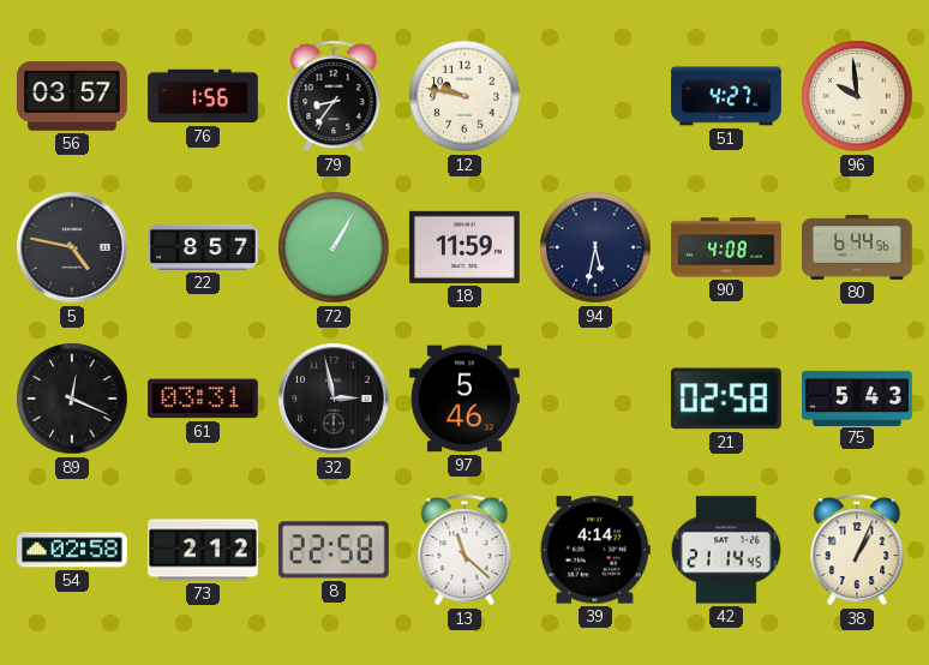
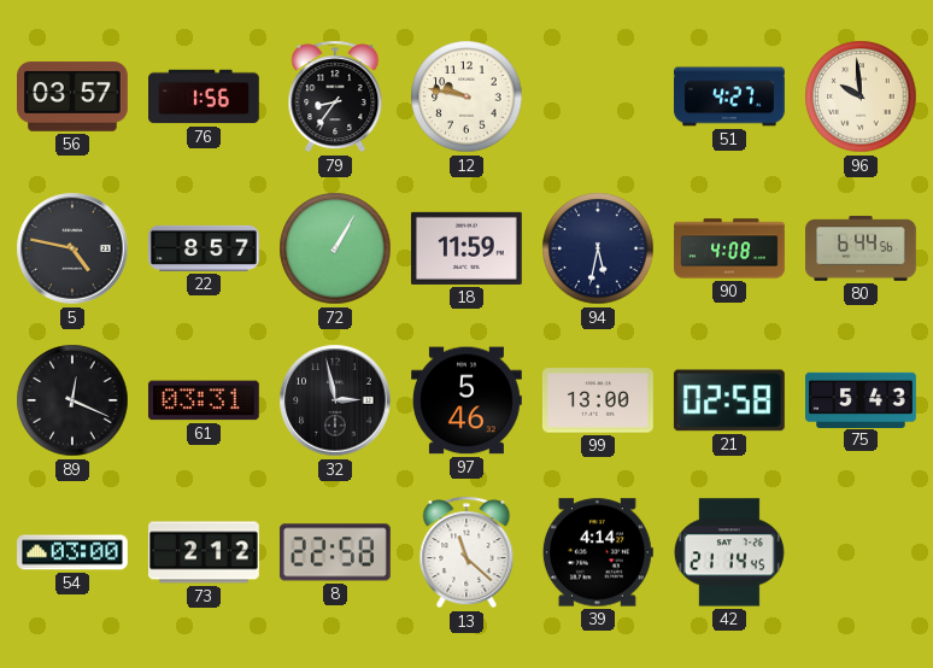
99: none -> 13:00 (599, 400)
54: 02:58 -> 03:00 (74, 552)
38: 1:04 -> none (857, 550)
